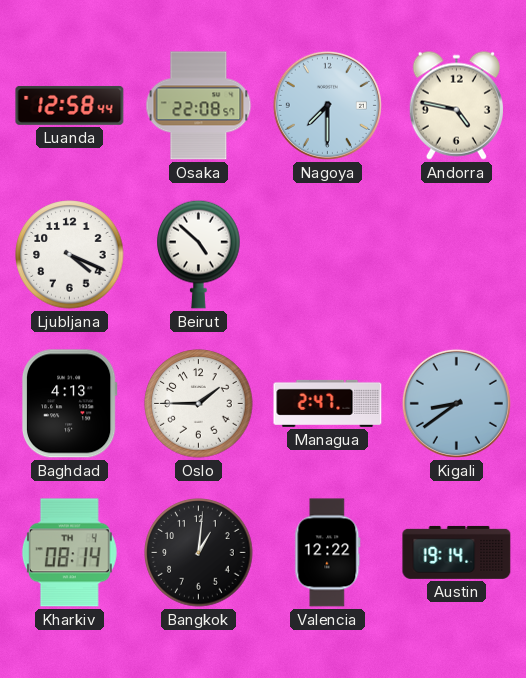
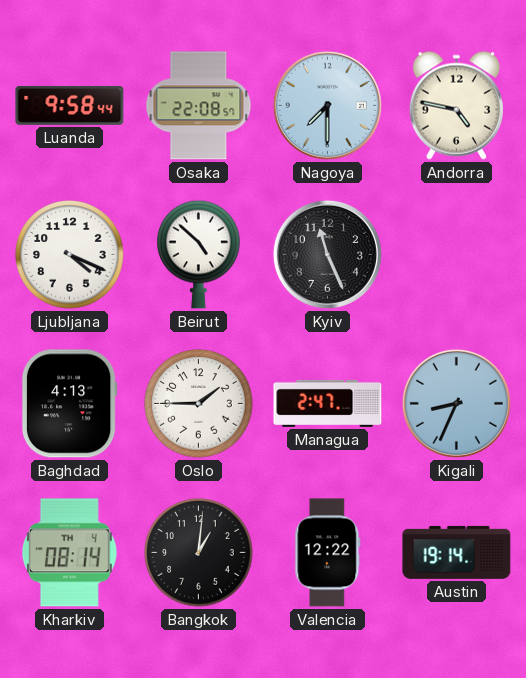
Luanda: 12:58 -> 9:58 (70, 105)
Kyiv: none -> 11:26 (327, 254)
Kigali: 8:39 -> 8:34 (456, 403)
